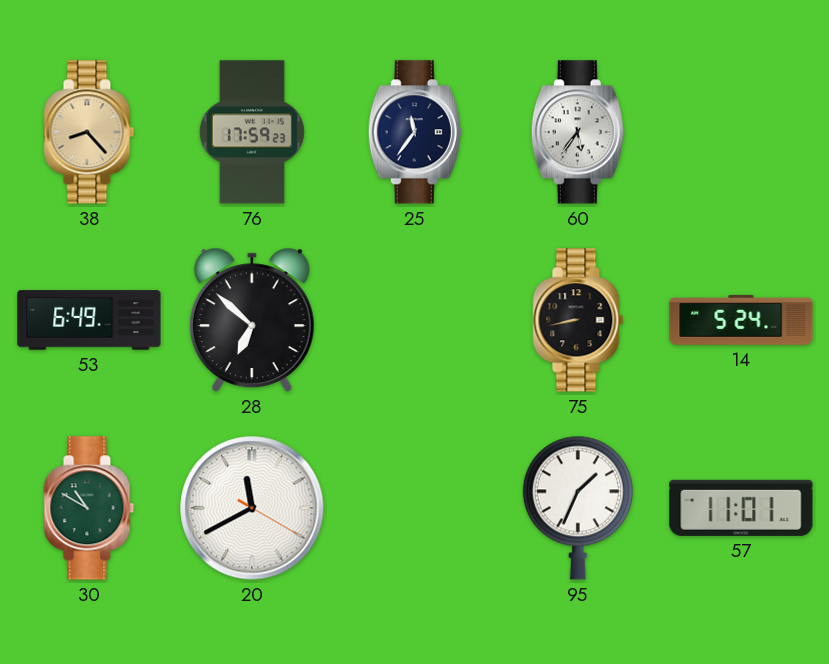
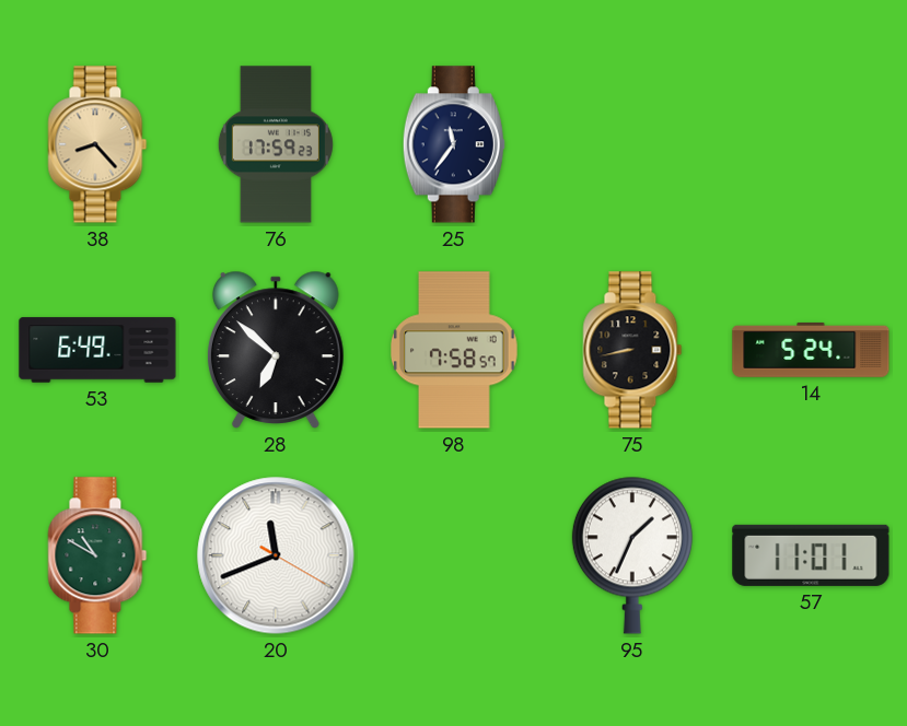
60: 5:36 -> none (578, 132)
98: none -> 7:58 (455, 350)
20: 11:40 -> 11:41 (276, 555)
